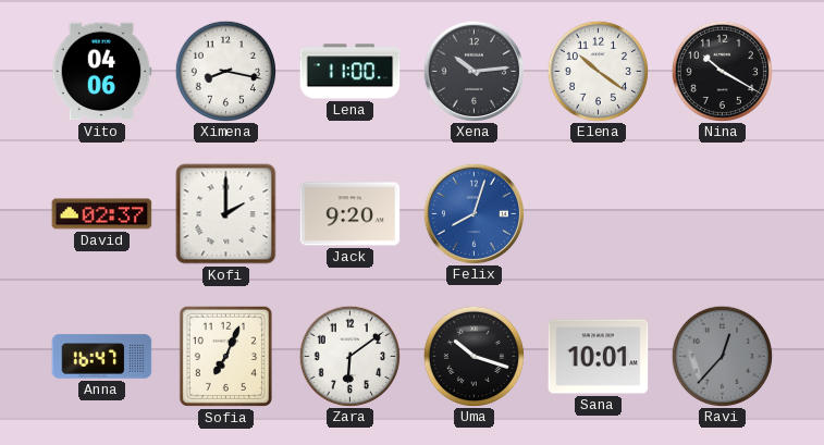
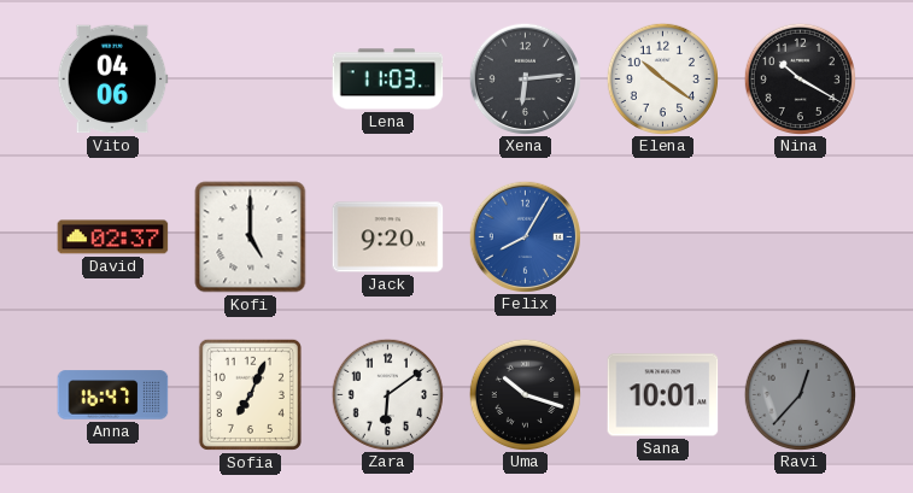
Ximena: 8:17 -> none (225, 71)
Lena: 11:00 -> 11:03 (388, 80)
Xena: 10:14 -> 6:14 (525, 78)
Kofi: 2:00 -> 5:00 (251, 237)
Felix: 8:03 -> 8:05 (525, 236)
